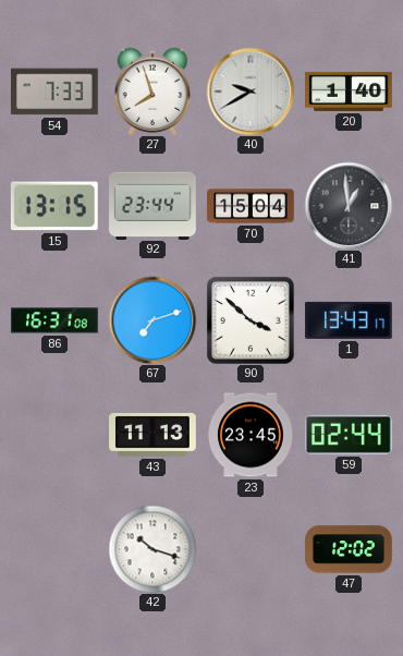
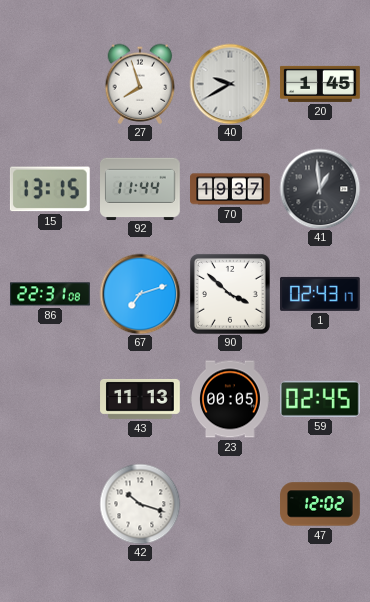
54: 7:33 -> none (54, 92)
20: 1:40 -> 1:45 (320, 84)
92: 23:44 -> 11:44 (141, 188)
70: 15:04 -> 19:37 (230, 189)
86: 16:31 -> 22:31 (50, 294)
1: 13:43 -> 02:43 (321, 294)
23: 23:45 -> 00:05 (230, 399)
59: 02:44 -> 02:45 (320, 399)
